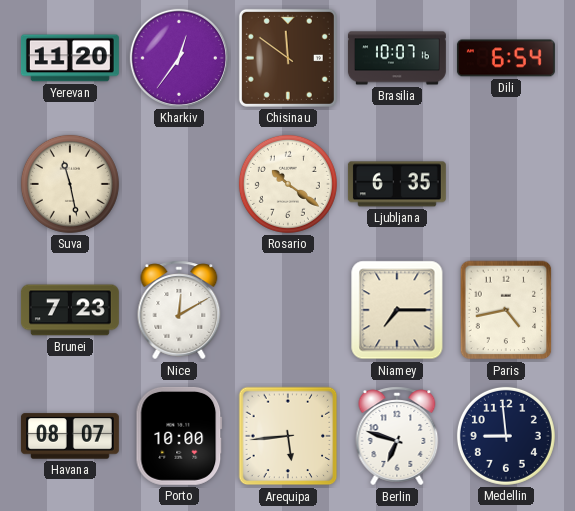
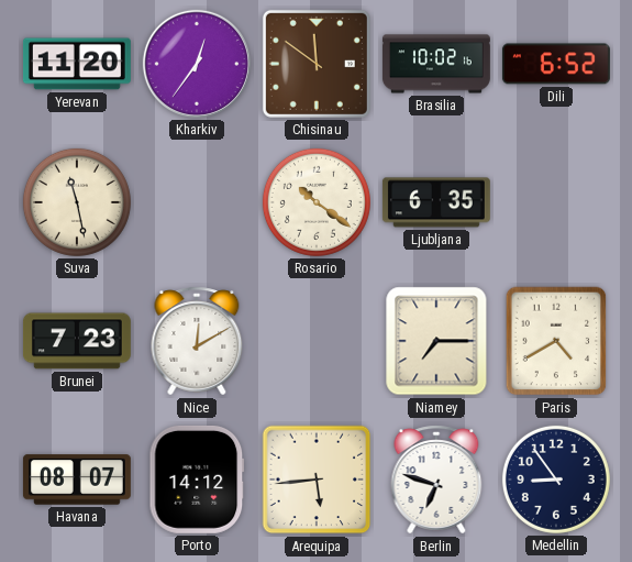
Brasilia: 10:07 -> 10:02 (436, 64)
Dili: 6:54 -> 6:52 (556, 64)
Paris: 4:43 -> 4:40 (556, 341)
Porto: 10:00 -> 14:12 (197, 480)
Medellin: 8:59 -> 8:54 (556, 480)
